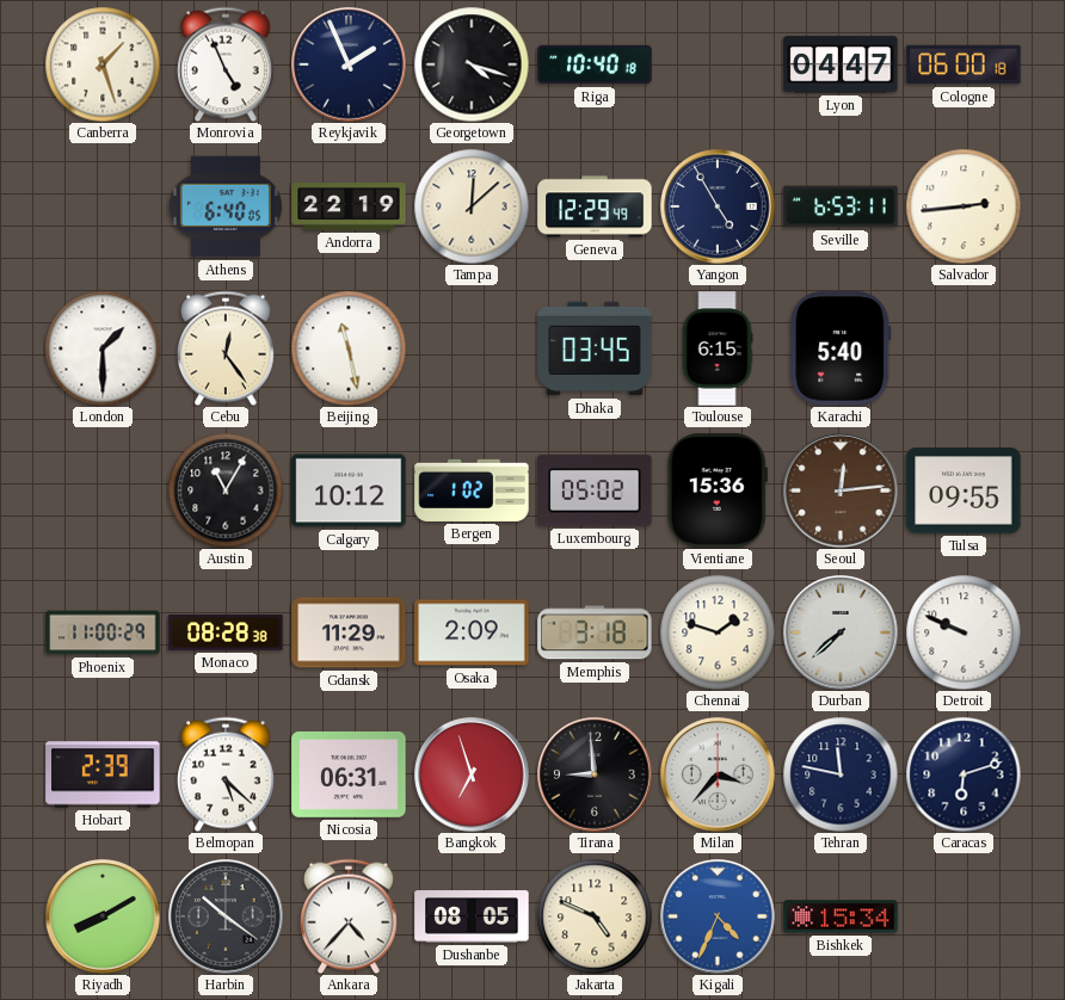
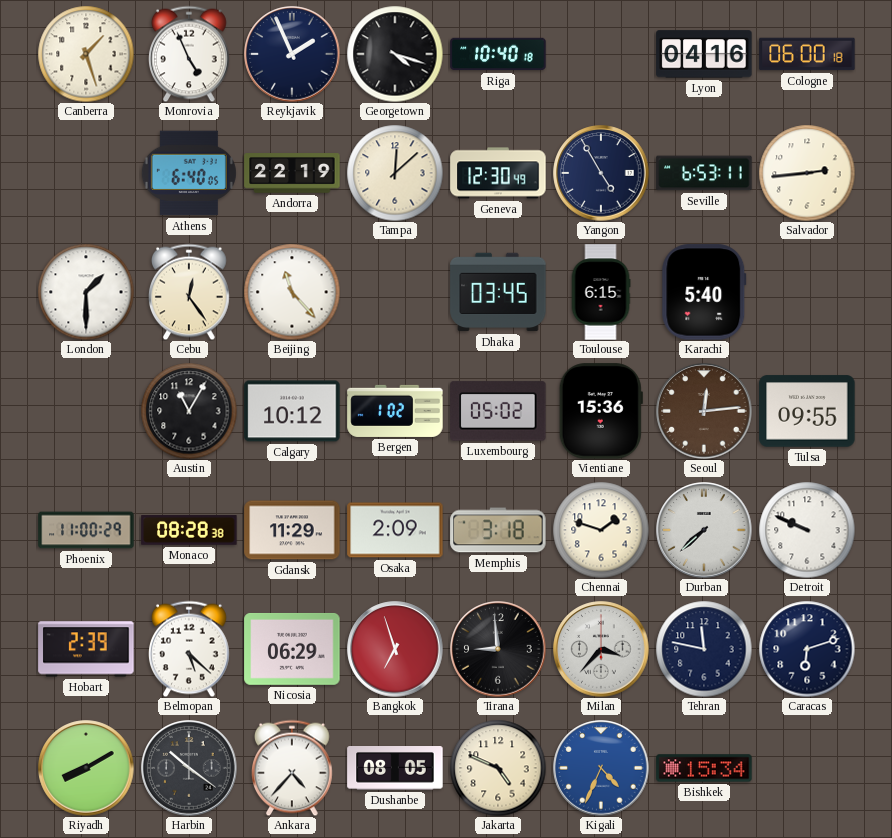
Lyon: 04:47 -> 04:16 (704, 54)
Geneva: 12:29 -> 12:30 (498, 173)
Beijing: 11:28 -> 11:23 (292, 292)
Nicosia: 06:31 -> 06:29 (292, 649)
